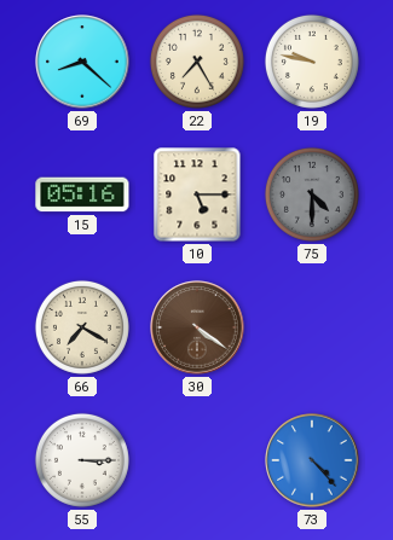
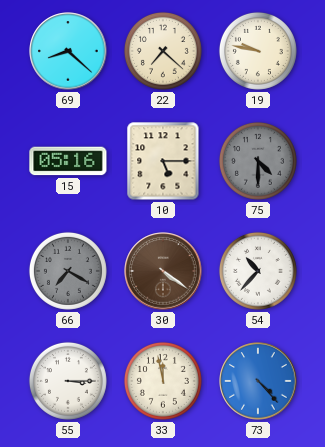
22: 7:25 -> 7:22 (163, 51)
66 dial: cream -> grey (68, 271)
54: none -> 10:37 (258, 271)
33: none -> 11:58 (163, 381)
